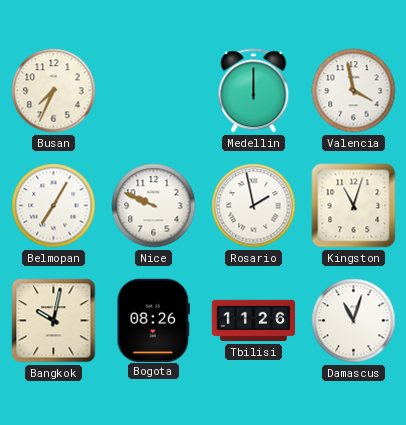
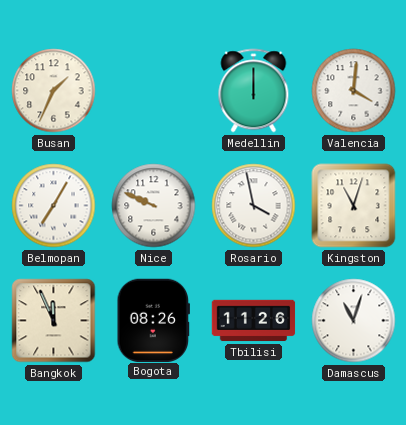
Busan: 7:34 -> 1:34 (54, 91)
Valencia: 3:58 -> 4:01 (354, 91)
Rosario: 1:58 -> 3:58 (254, 206)
Bangkok: 10:02 -> 11:56 (54, 321)
